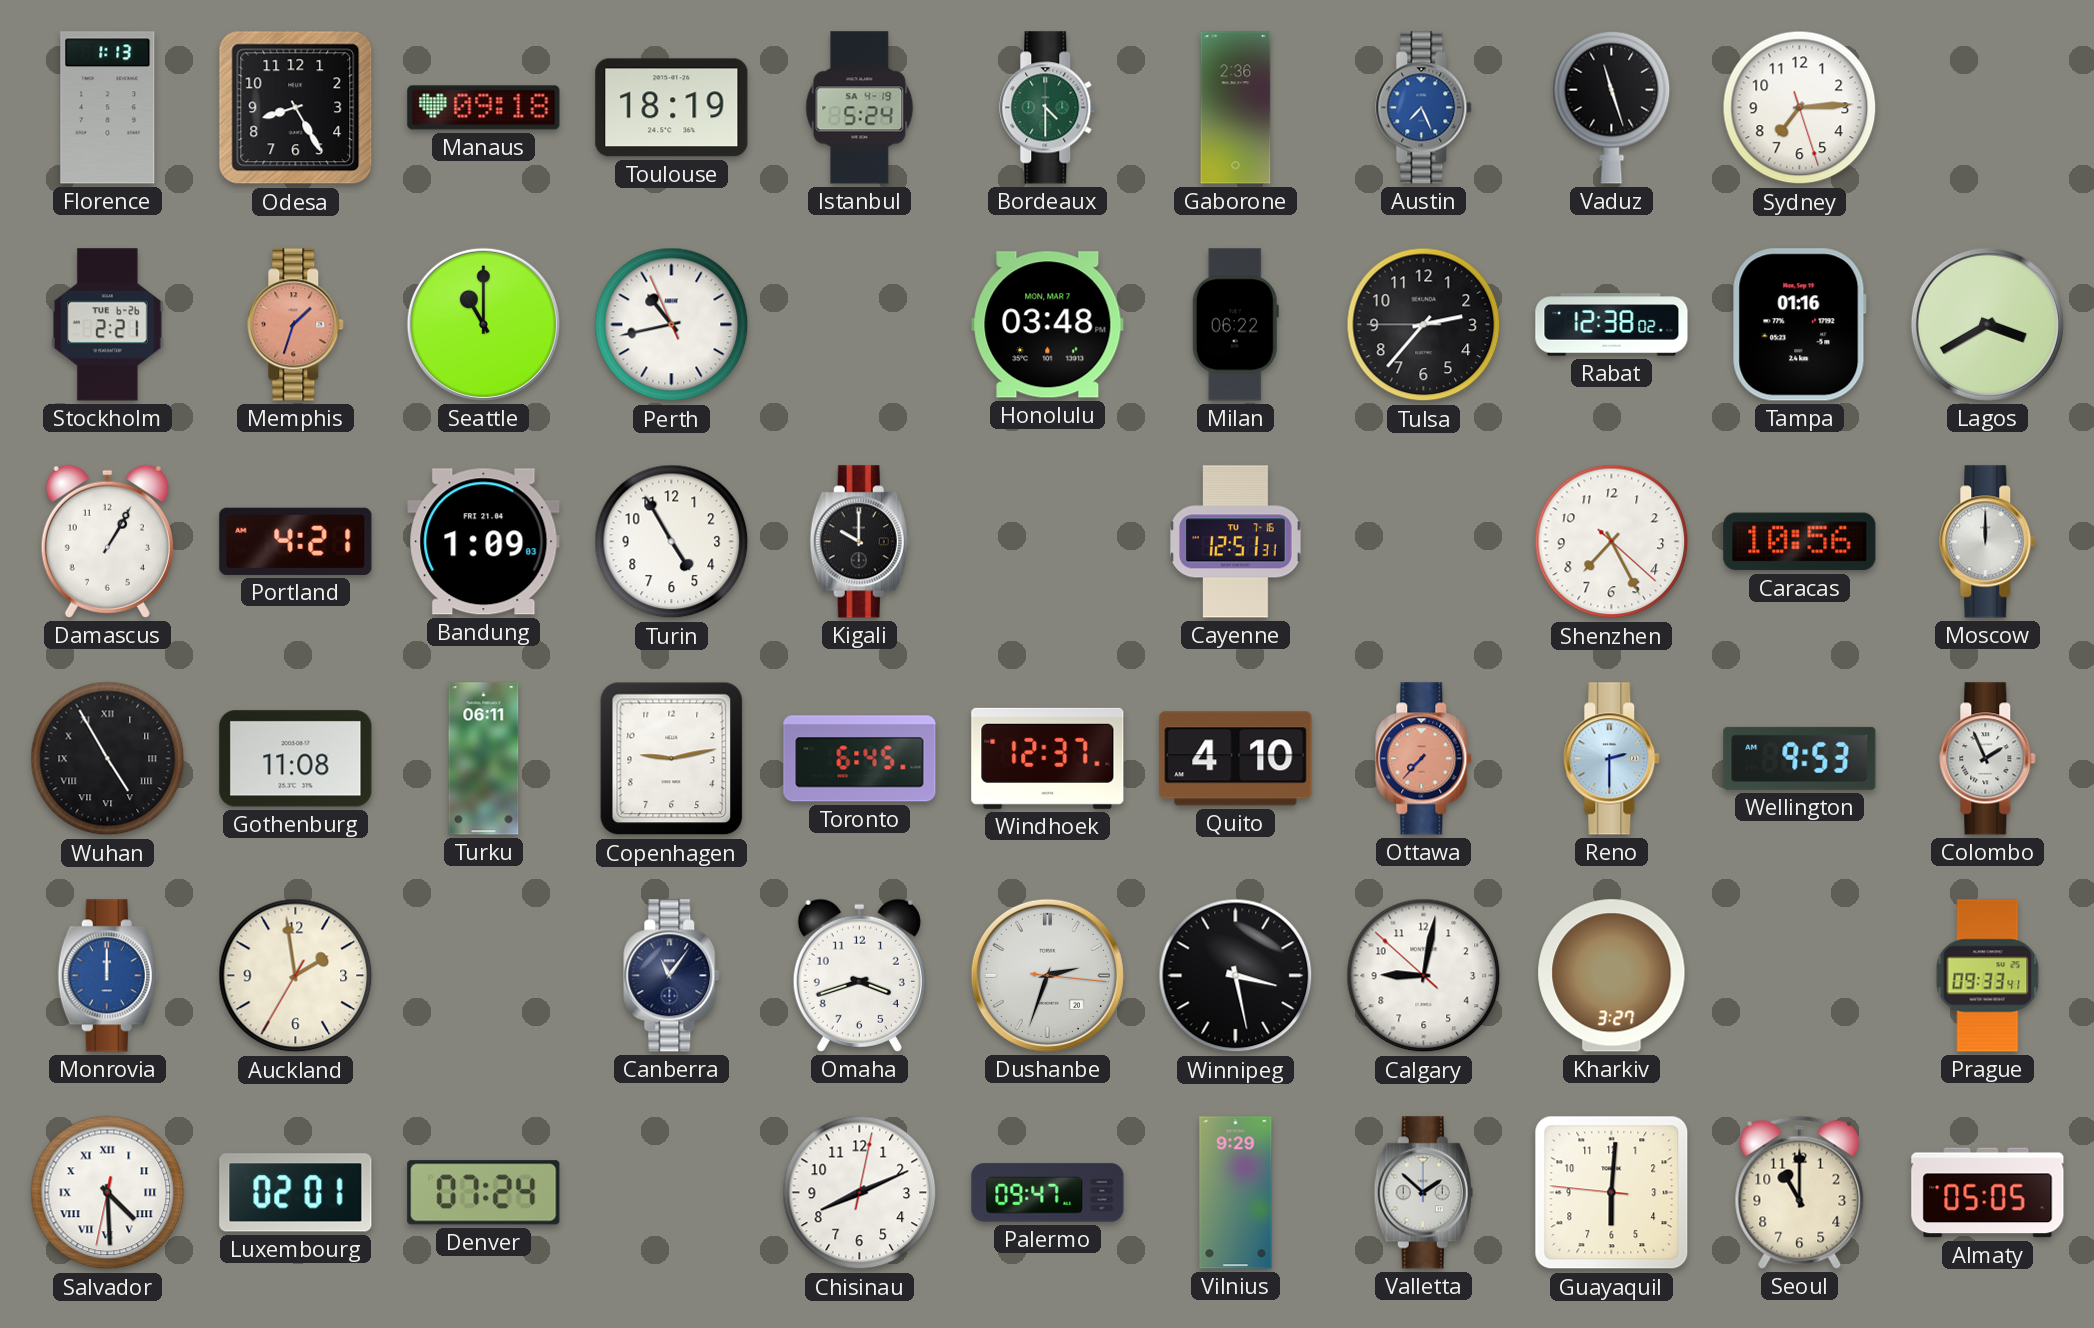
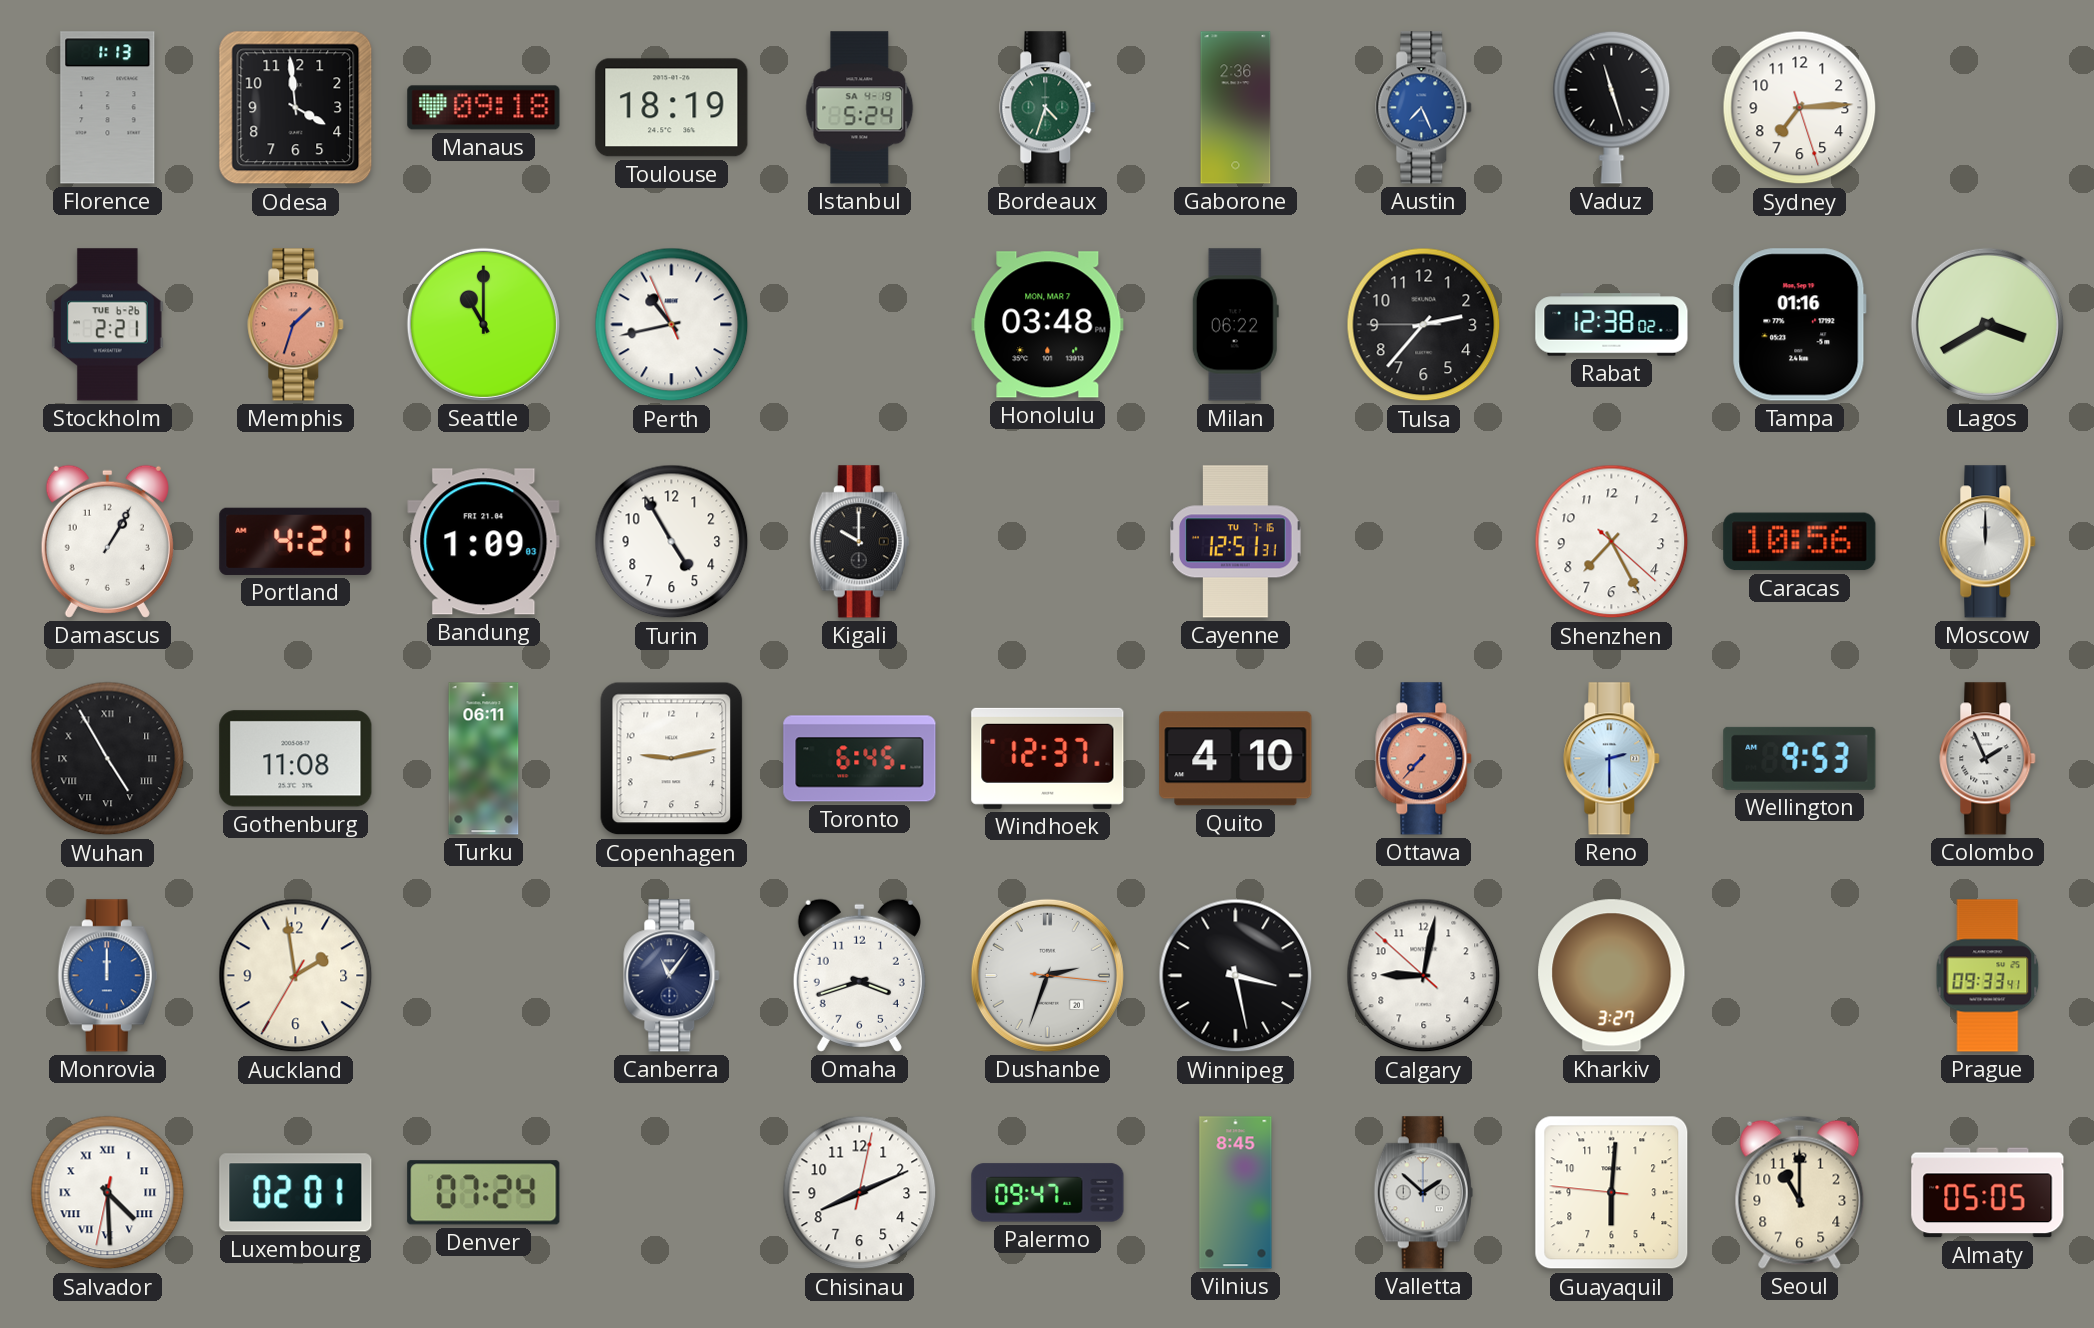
Odesa: 8:25 -> 3:59 (296, 108)
Bordeaux: 4:30 -> 4:33 (1048, 108)
Vilnius: 9:29 -> 8:45 (1236, 1193)
